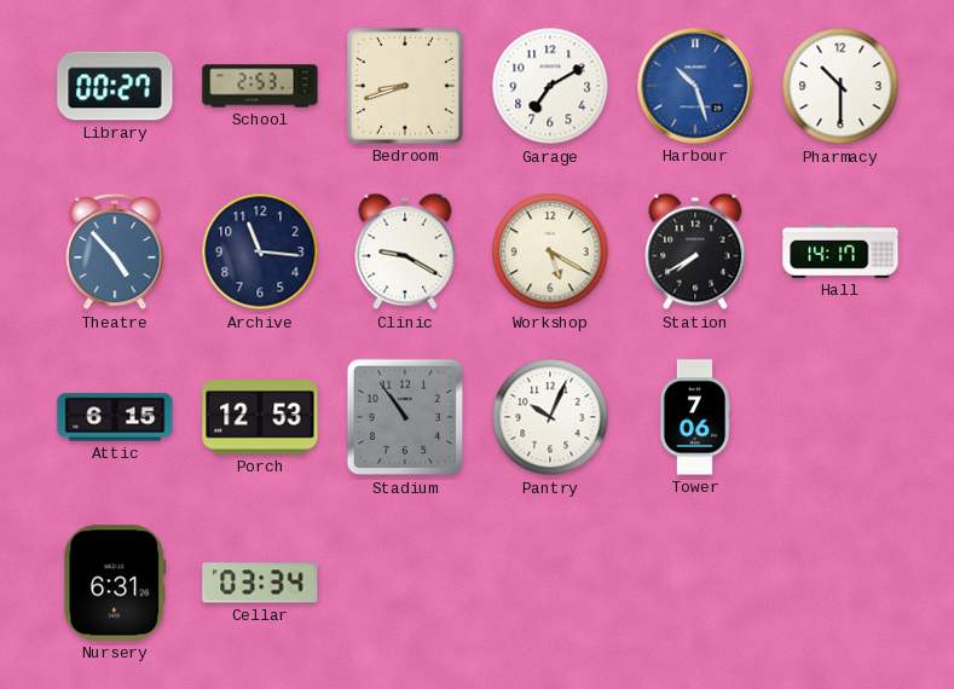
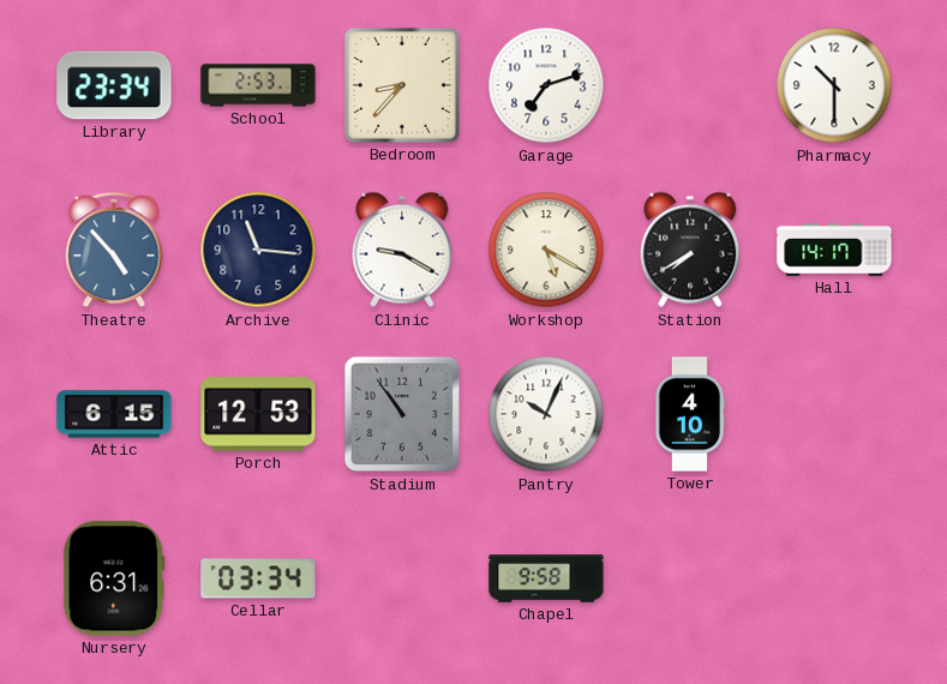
Library: 00:27 -> 23:34 (114, 85)
Bedroom: 8:42 -> 8:37 (402, 85)
Garage: 7:10 -> 7:12 (546, 85)
Harbour: 10:27 -> none (695, 86)
Tower: 7:06 -> 4:10 (690, 414)
Chapel: none -> 9:58 (546, 578)
